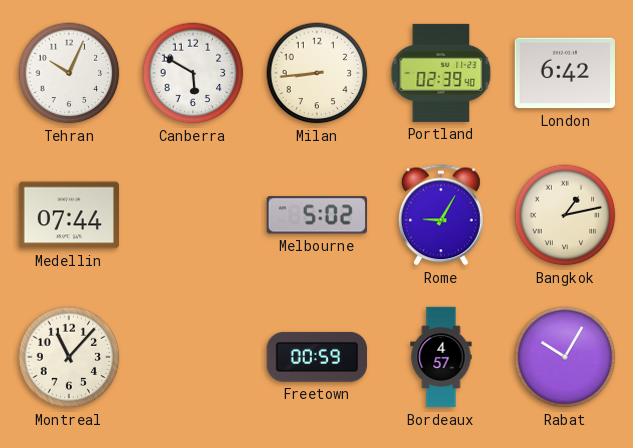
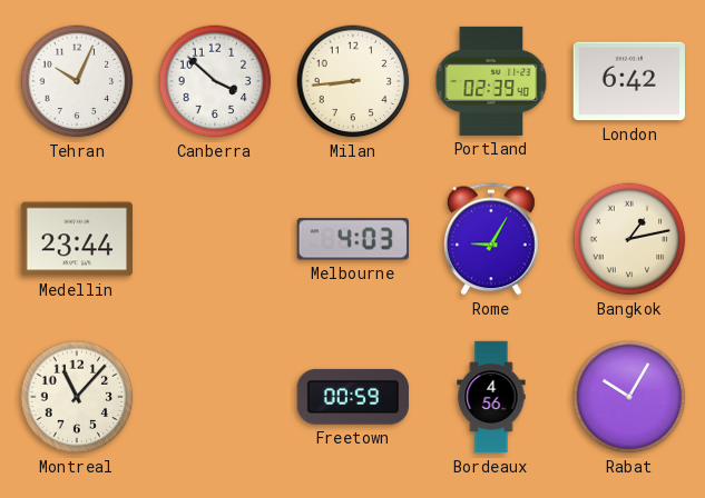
Canberra: 5:50 -> 3:52 (215, 81)
Medellin: 07:44 -> 23:44 (76, 239)
Melbourne: 5:02 -> 4:03 (353, 239)
Bordeaux: 4:57 -> 4:56 (491, 397)
